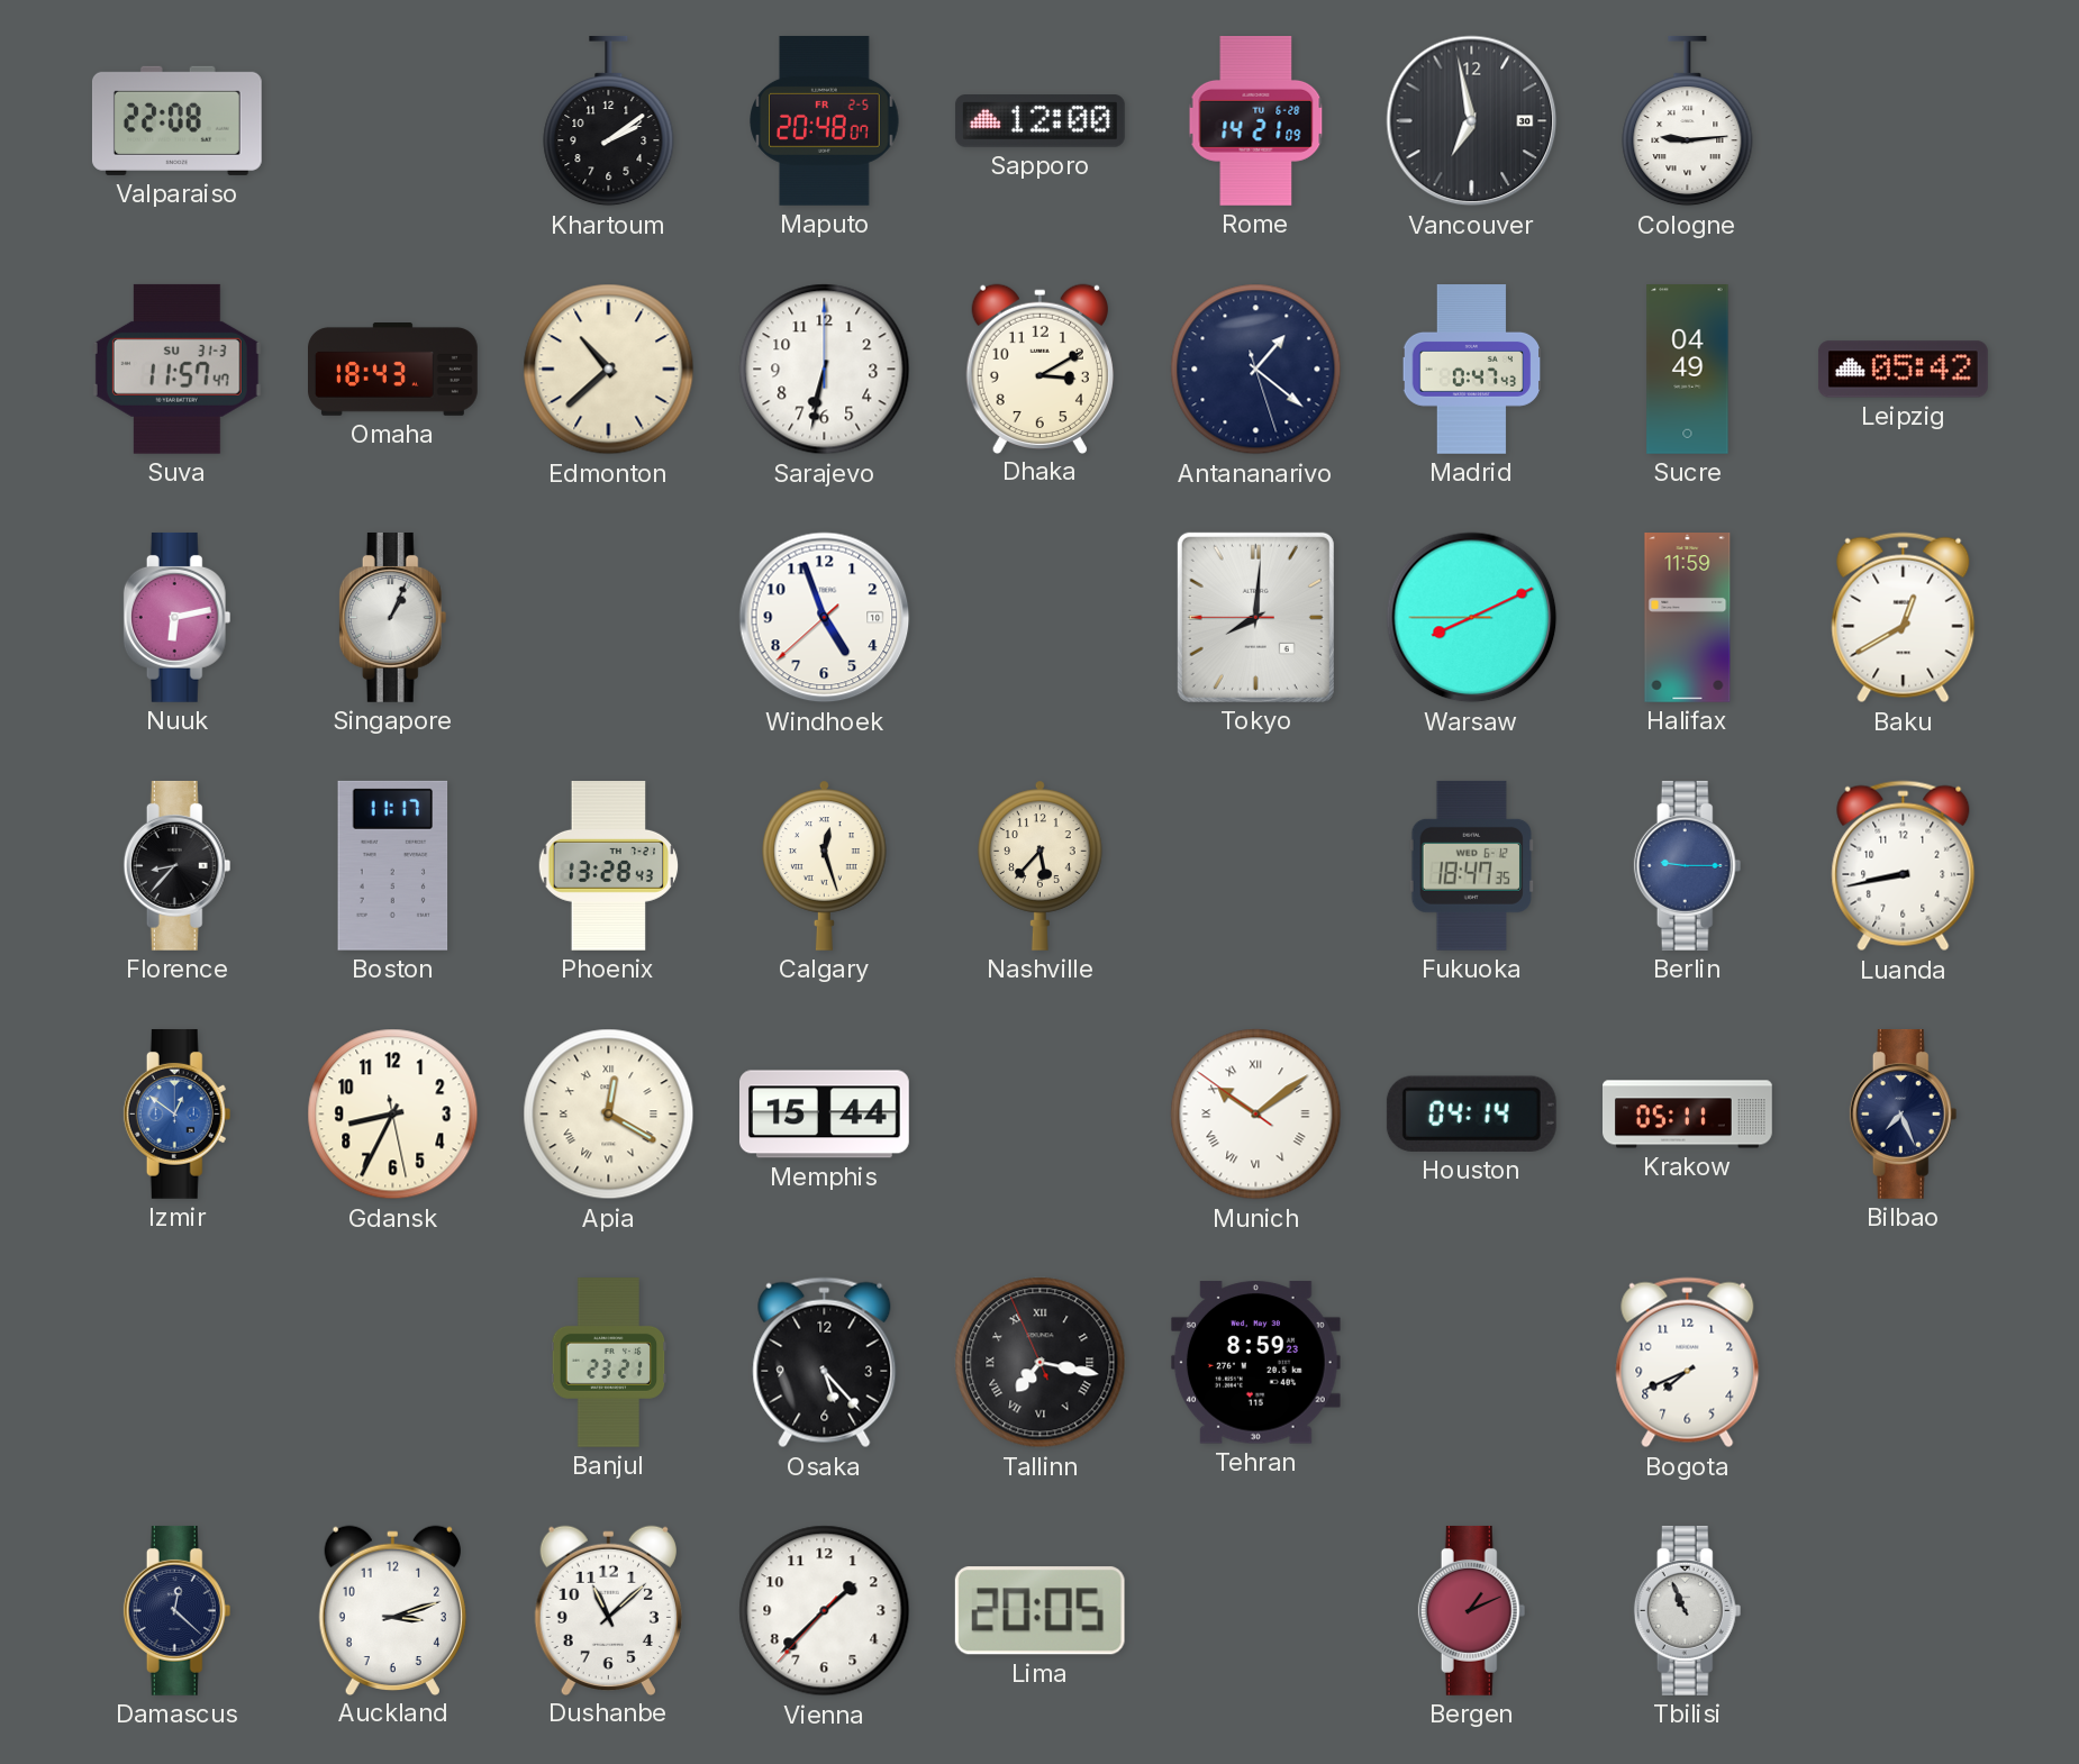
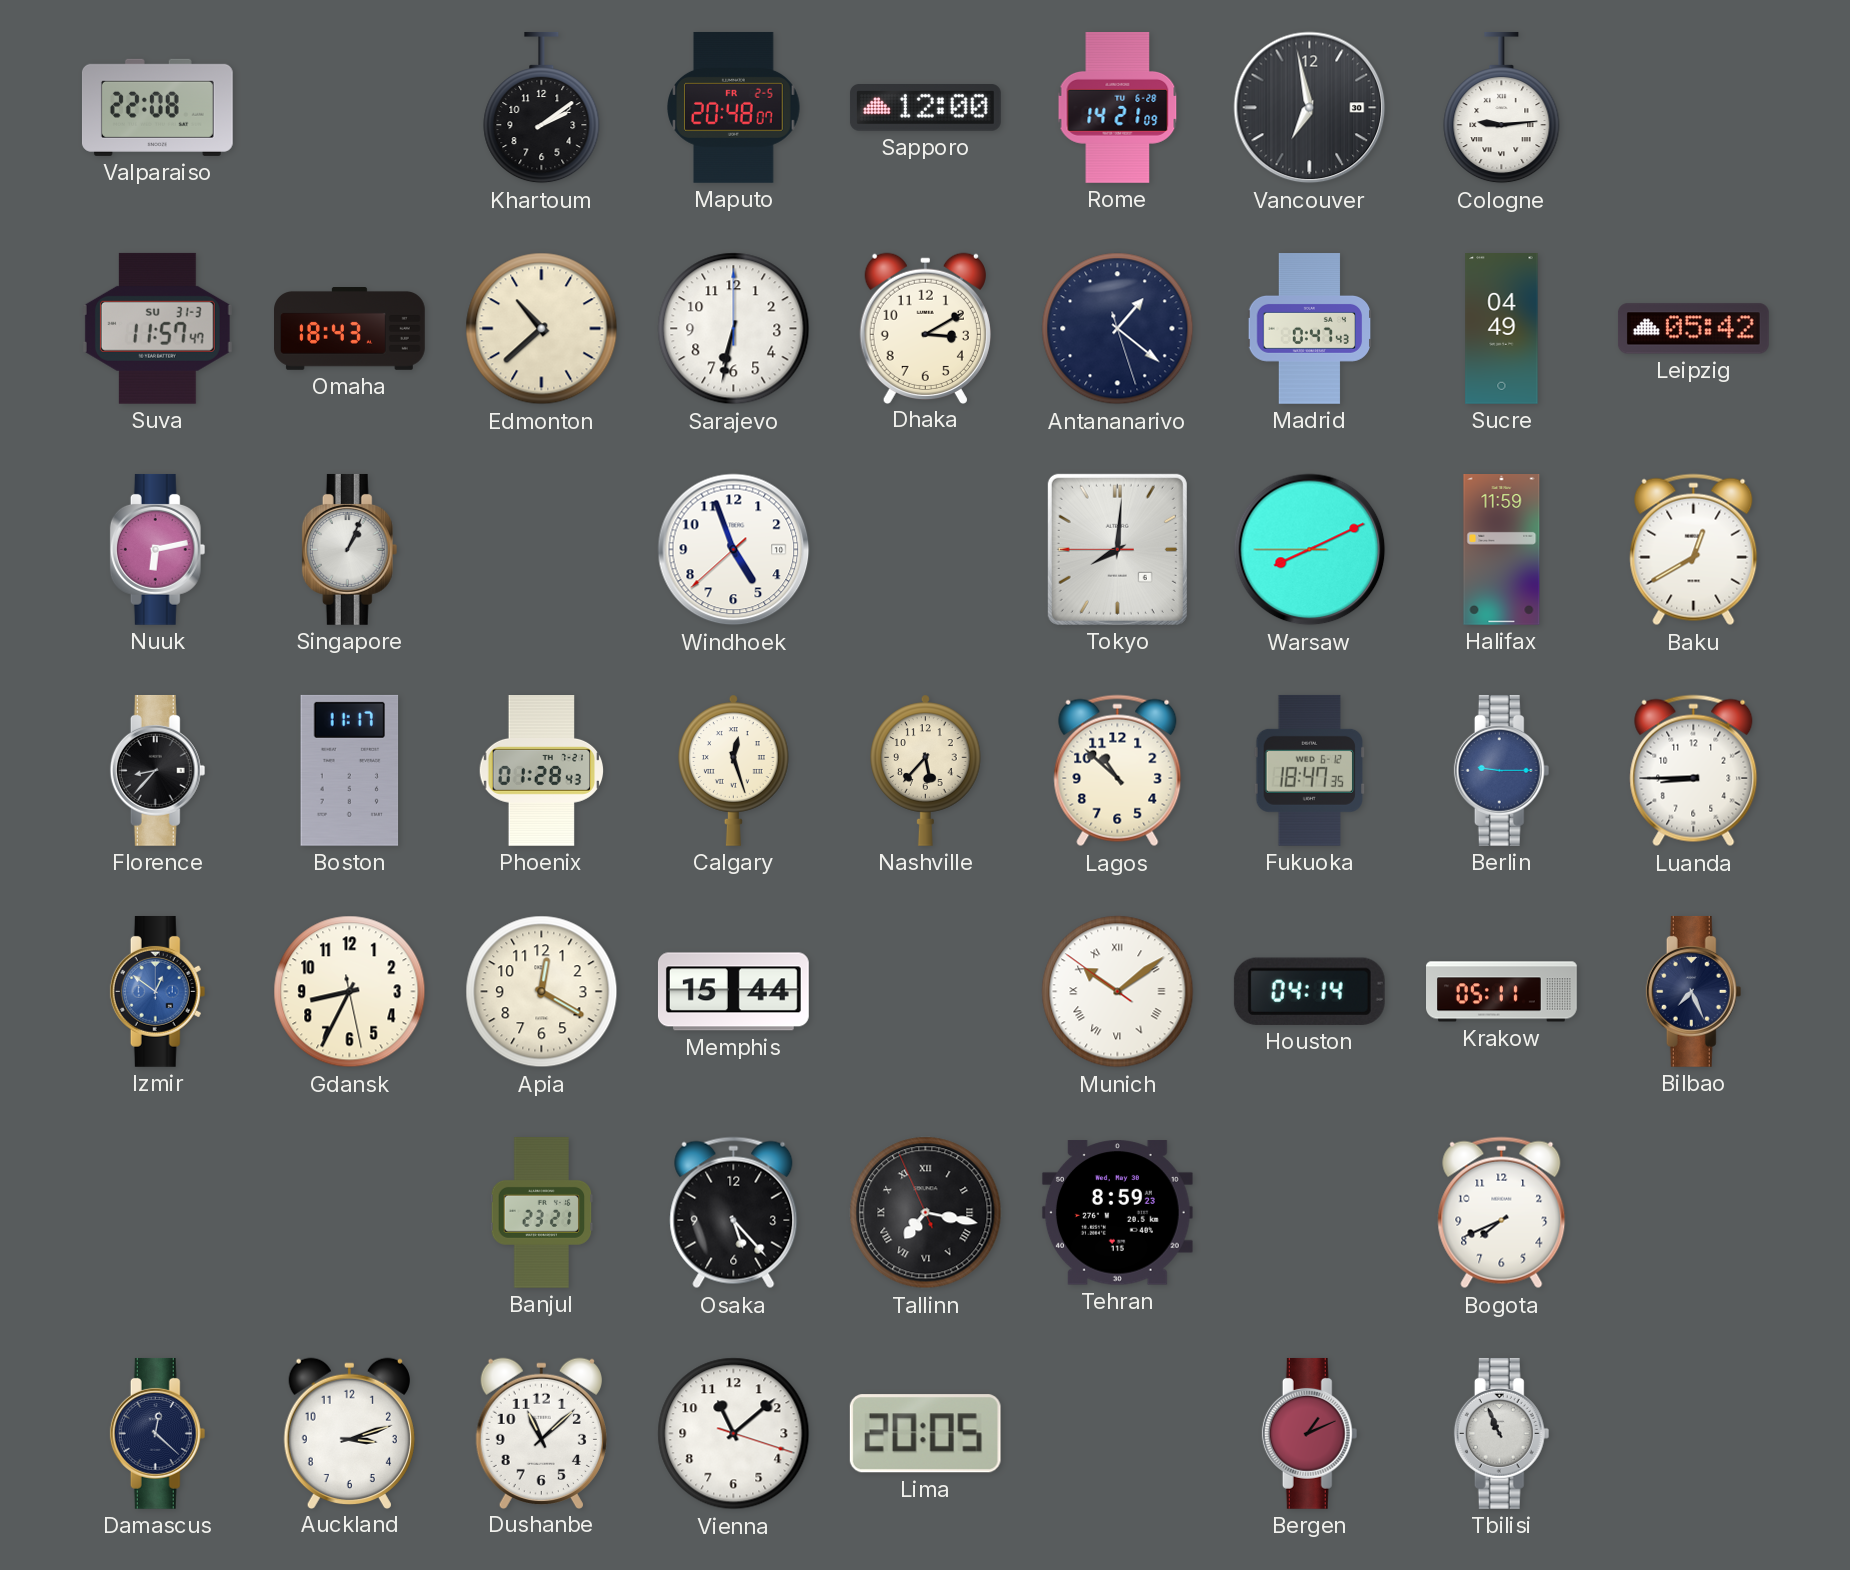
Phoenix: 13:28 -> 01:28 (542, 771)
Lagos: none -> 10:52 (1118, 771)
Luanda: 8:43 -> 8:45 (1694, 771)
Apia numerals: Roman -> Arabic (542, 992)
Vienna: 1:37 -> 11:08 (734, 1434)
